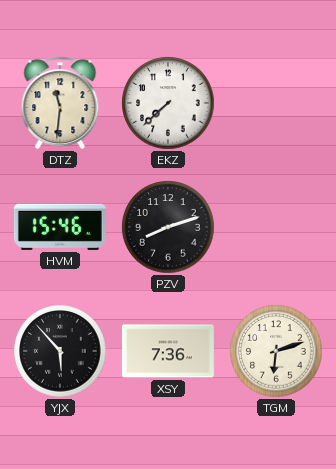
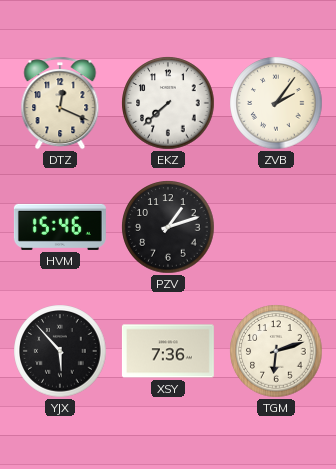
DTZ: 11:31 -> 12:19 (60, 103)
ZVB: none -> 2:06 (276, 103)
PZV: 8:12 -> 1:12 (168, 227)
